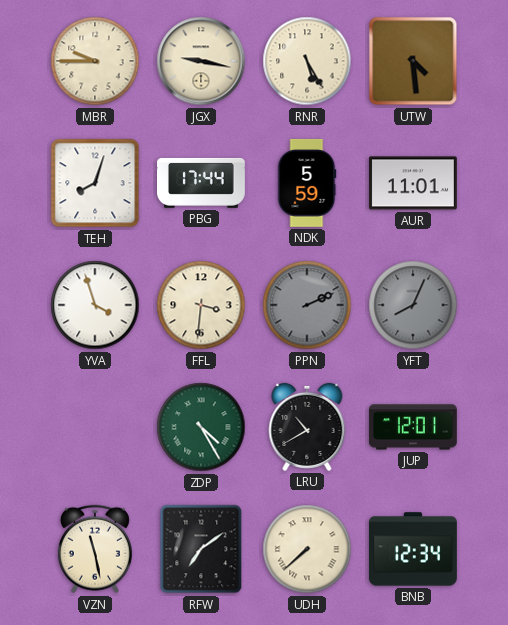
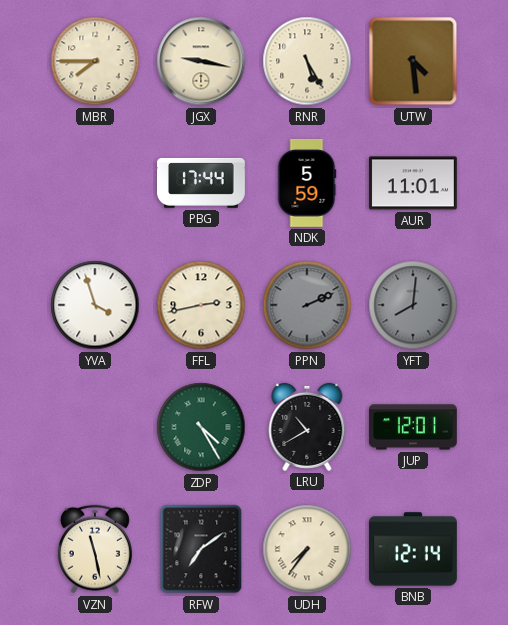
MBR: 9:45 -> 7:45 (95, 61)
TEH: 8:03 -> none (95, 183)
FFL: 3:31 -> 2:43 (201, 305)
YFT: 8:04 -> 8:01 (413, 305)
UDH: 7:38 -> 7:36 (307, 549)
BNB: 12:34 -> 12:14 (413, 549)
